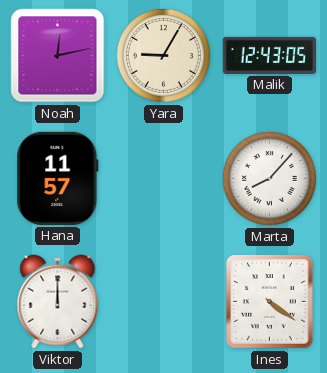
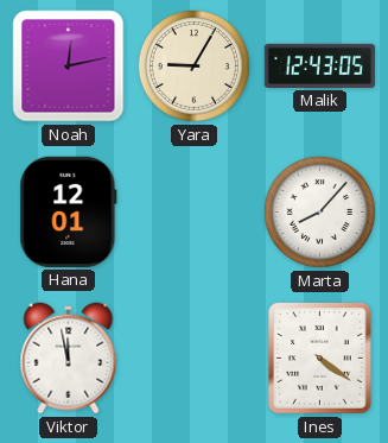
Hana: 11:57 -> 12:01 (69, 211)
Viktor: 12:00 -> 11:58 (69, 359)
